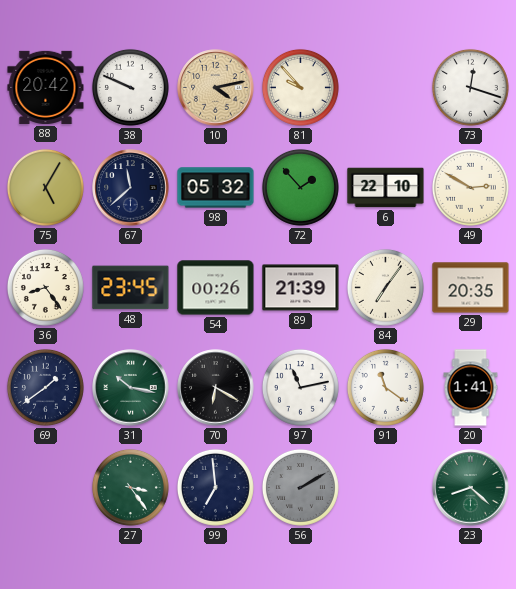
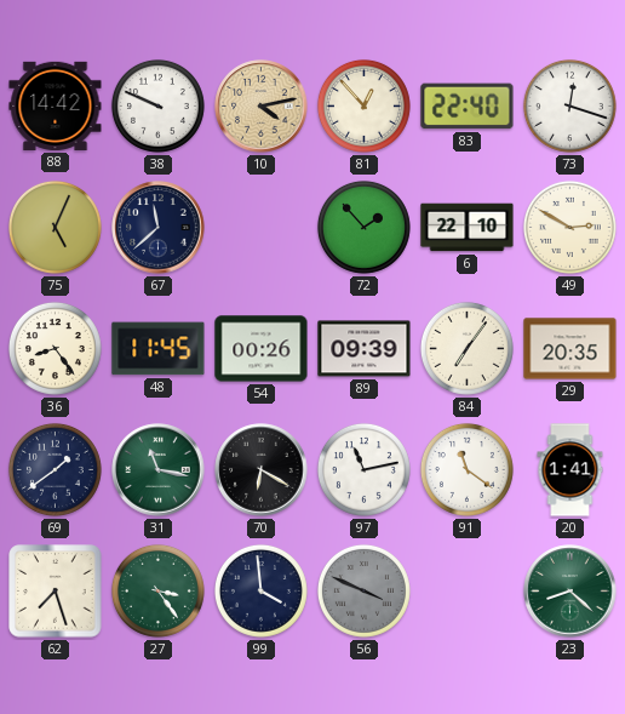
88: 20:42 -> 14:42 (56, 105)
81: 9:53 -> 12:53 (363, 105)
83: none -> 22:40 (468, 107)
75: 5:05 -> 5:04 (55, 227)
98: 05:32 -> none (216, 188)
48: 23:45 -> 11:45 (159, 349)
89: 21:39 -> 09:39 (365, 349)
31: 10:17 -> 11:17 (159, 470)
62: none -> 7:27 (56, 592)
99: 6:59 -> 3:59 (260, 590)
56: 2:10 -> 3:49 (363, 590)
